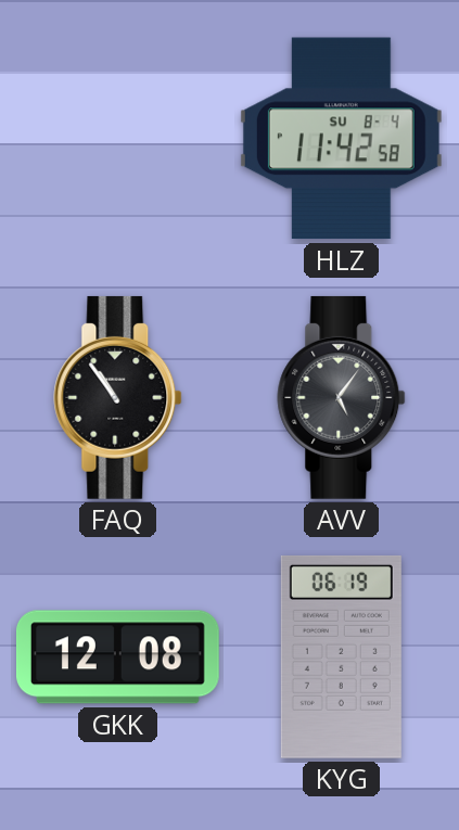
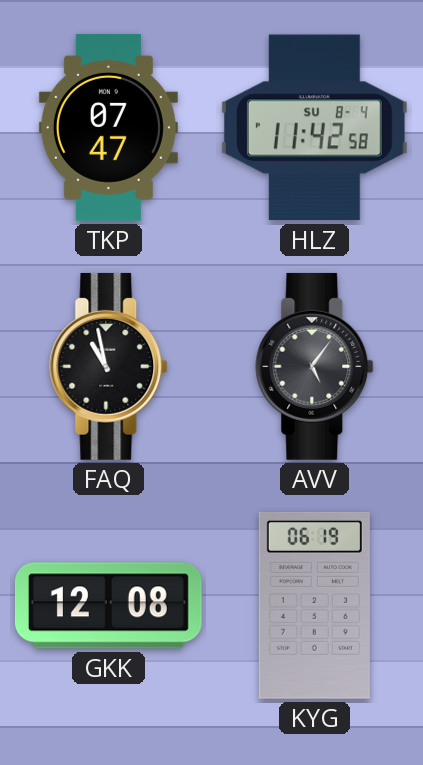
TKP: none -> 07:47 (108, 127)
FAQ: 10:54 -> 10:58 (109, 366)
